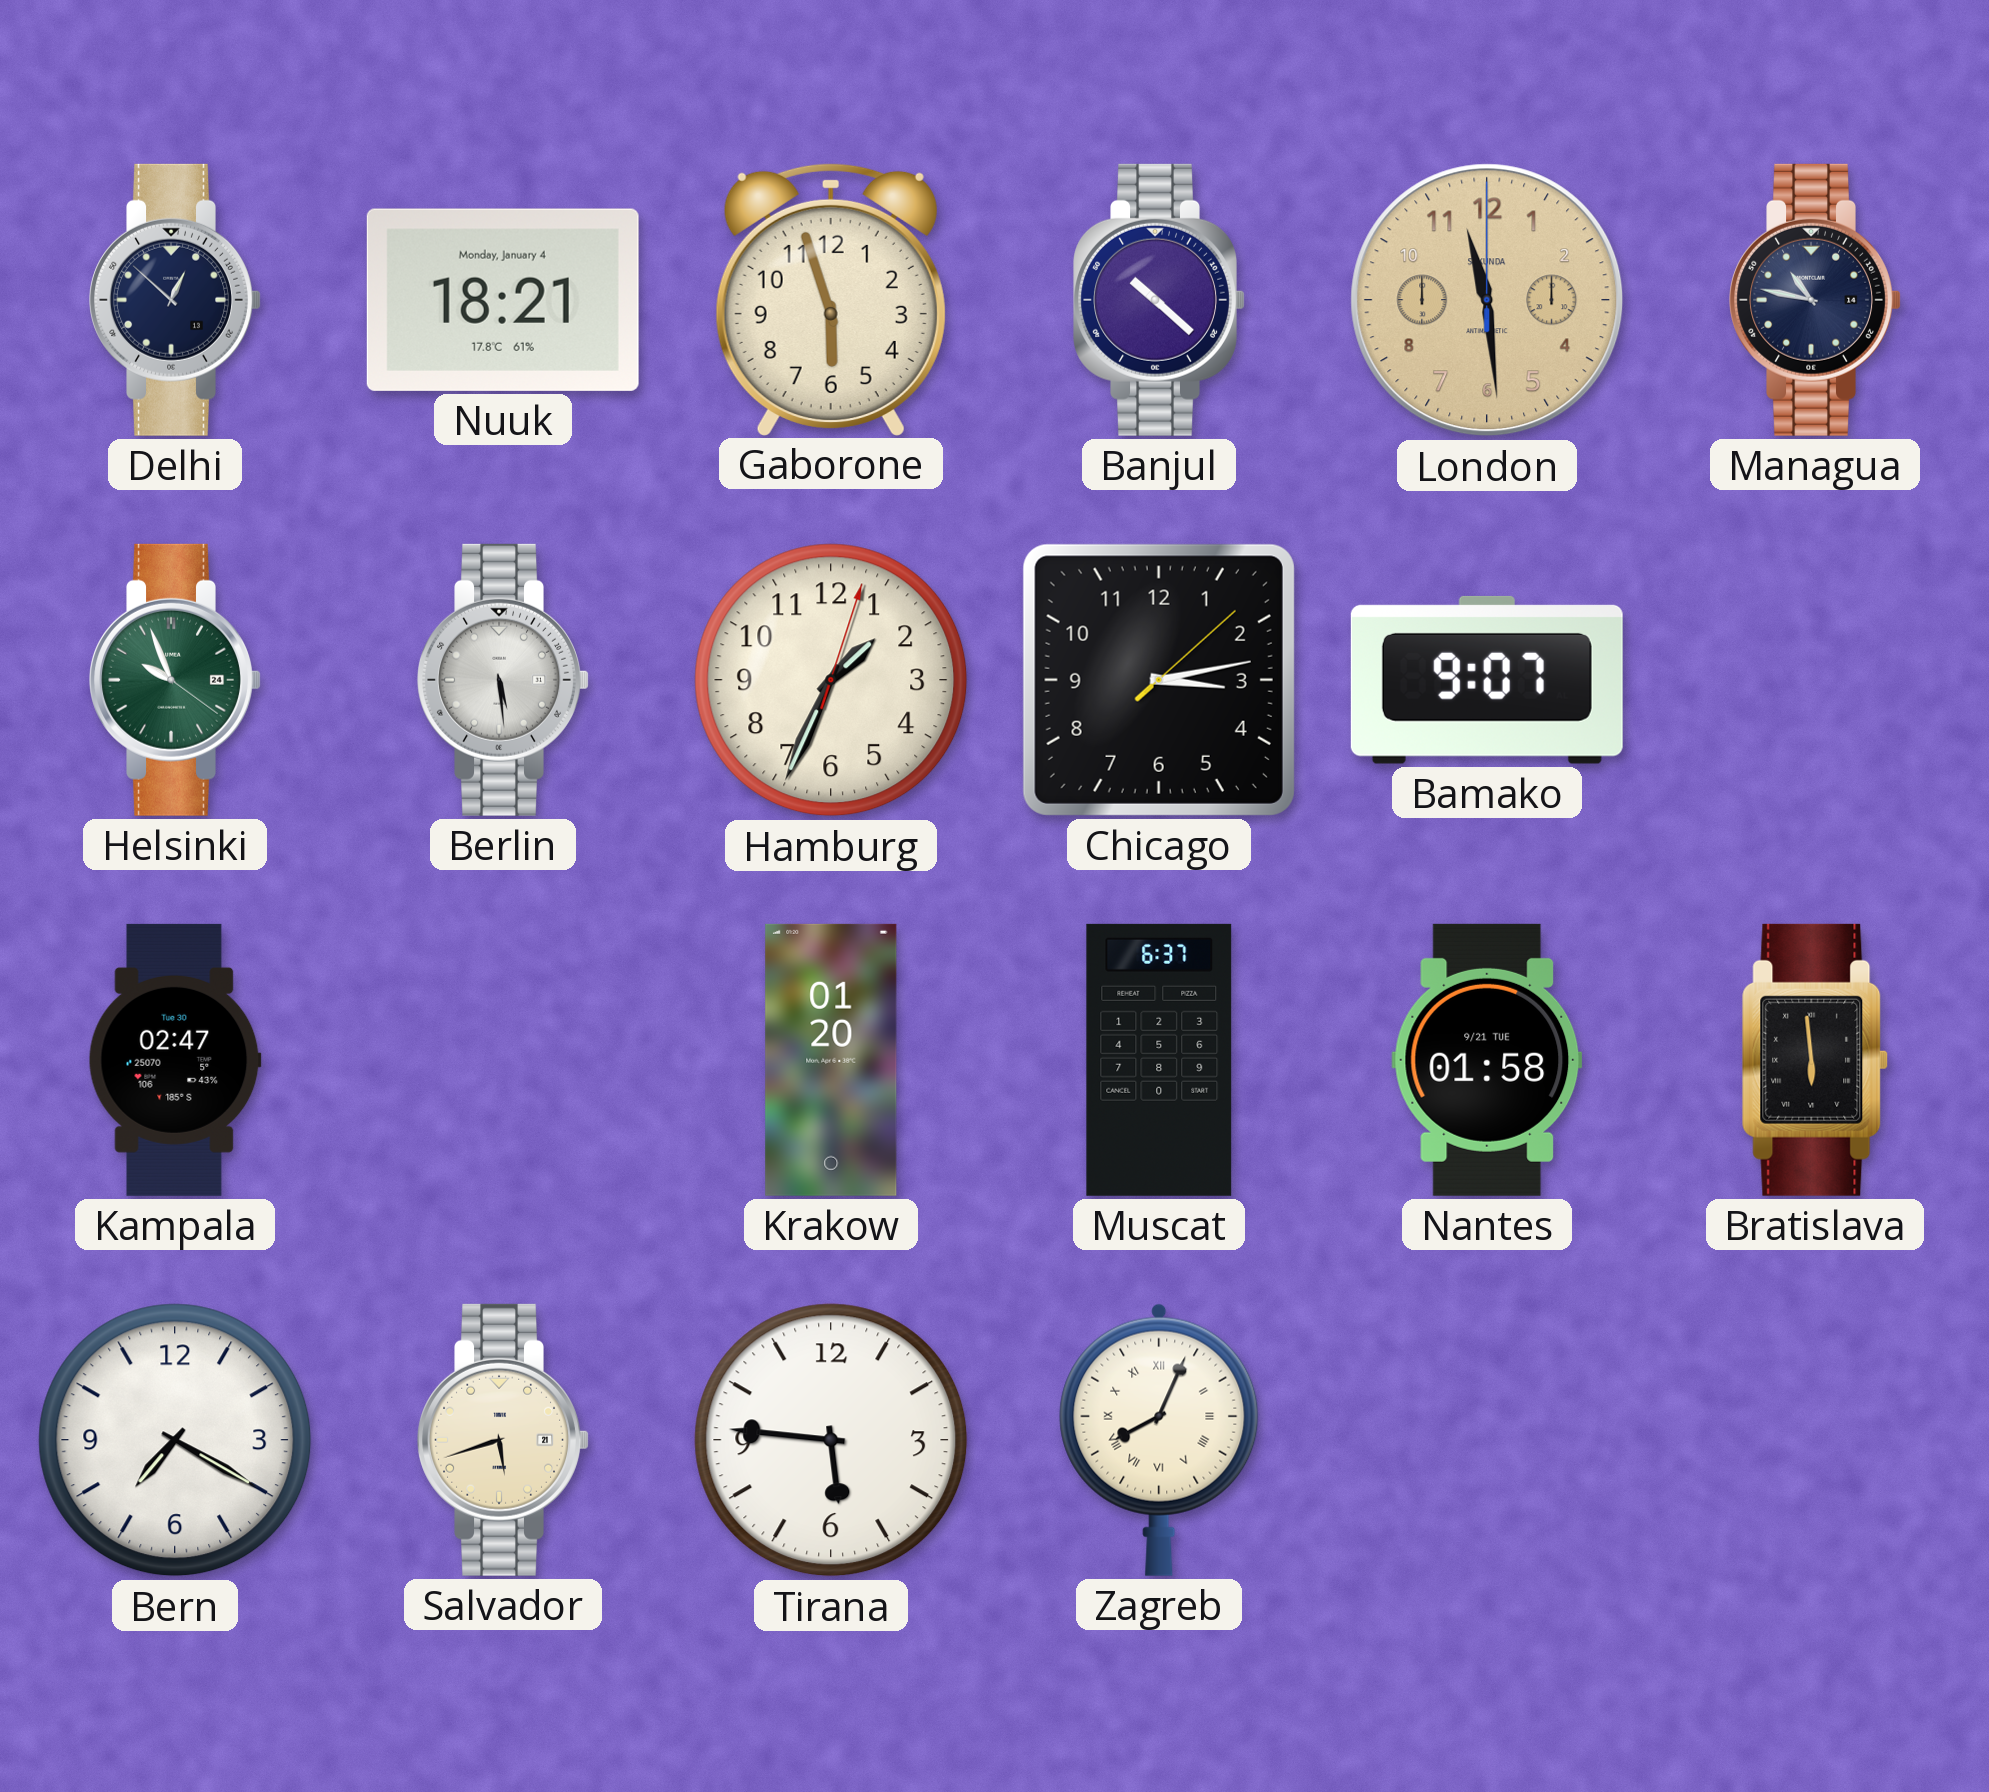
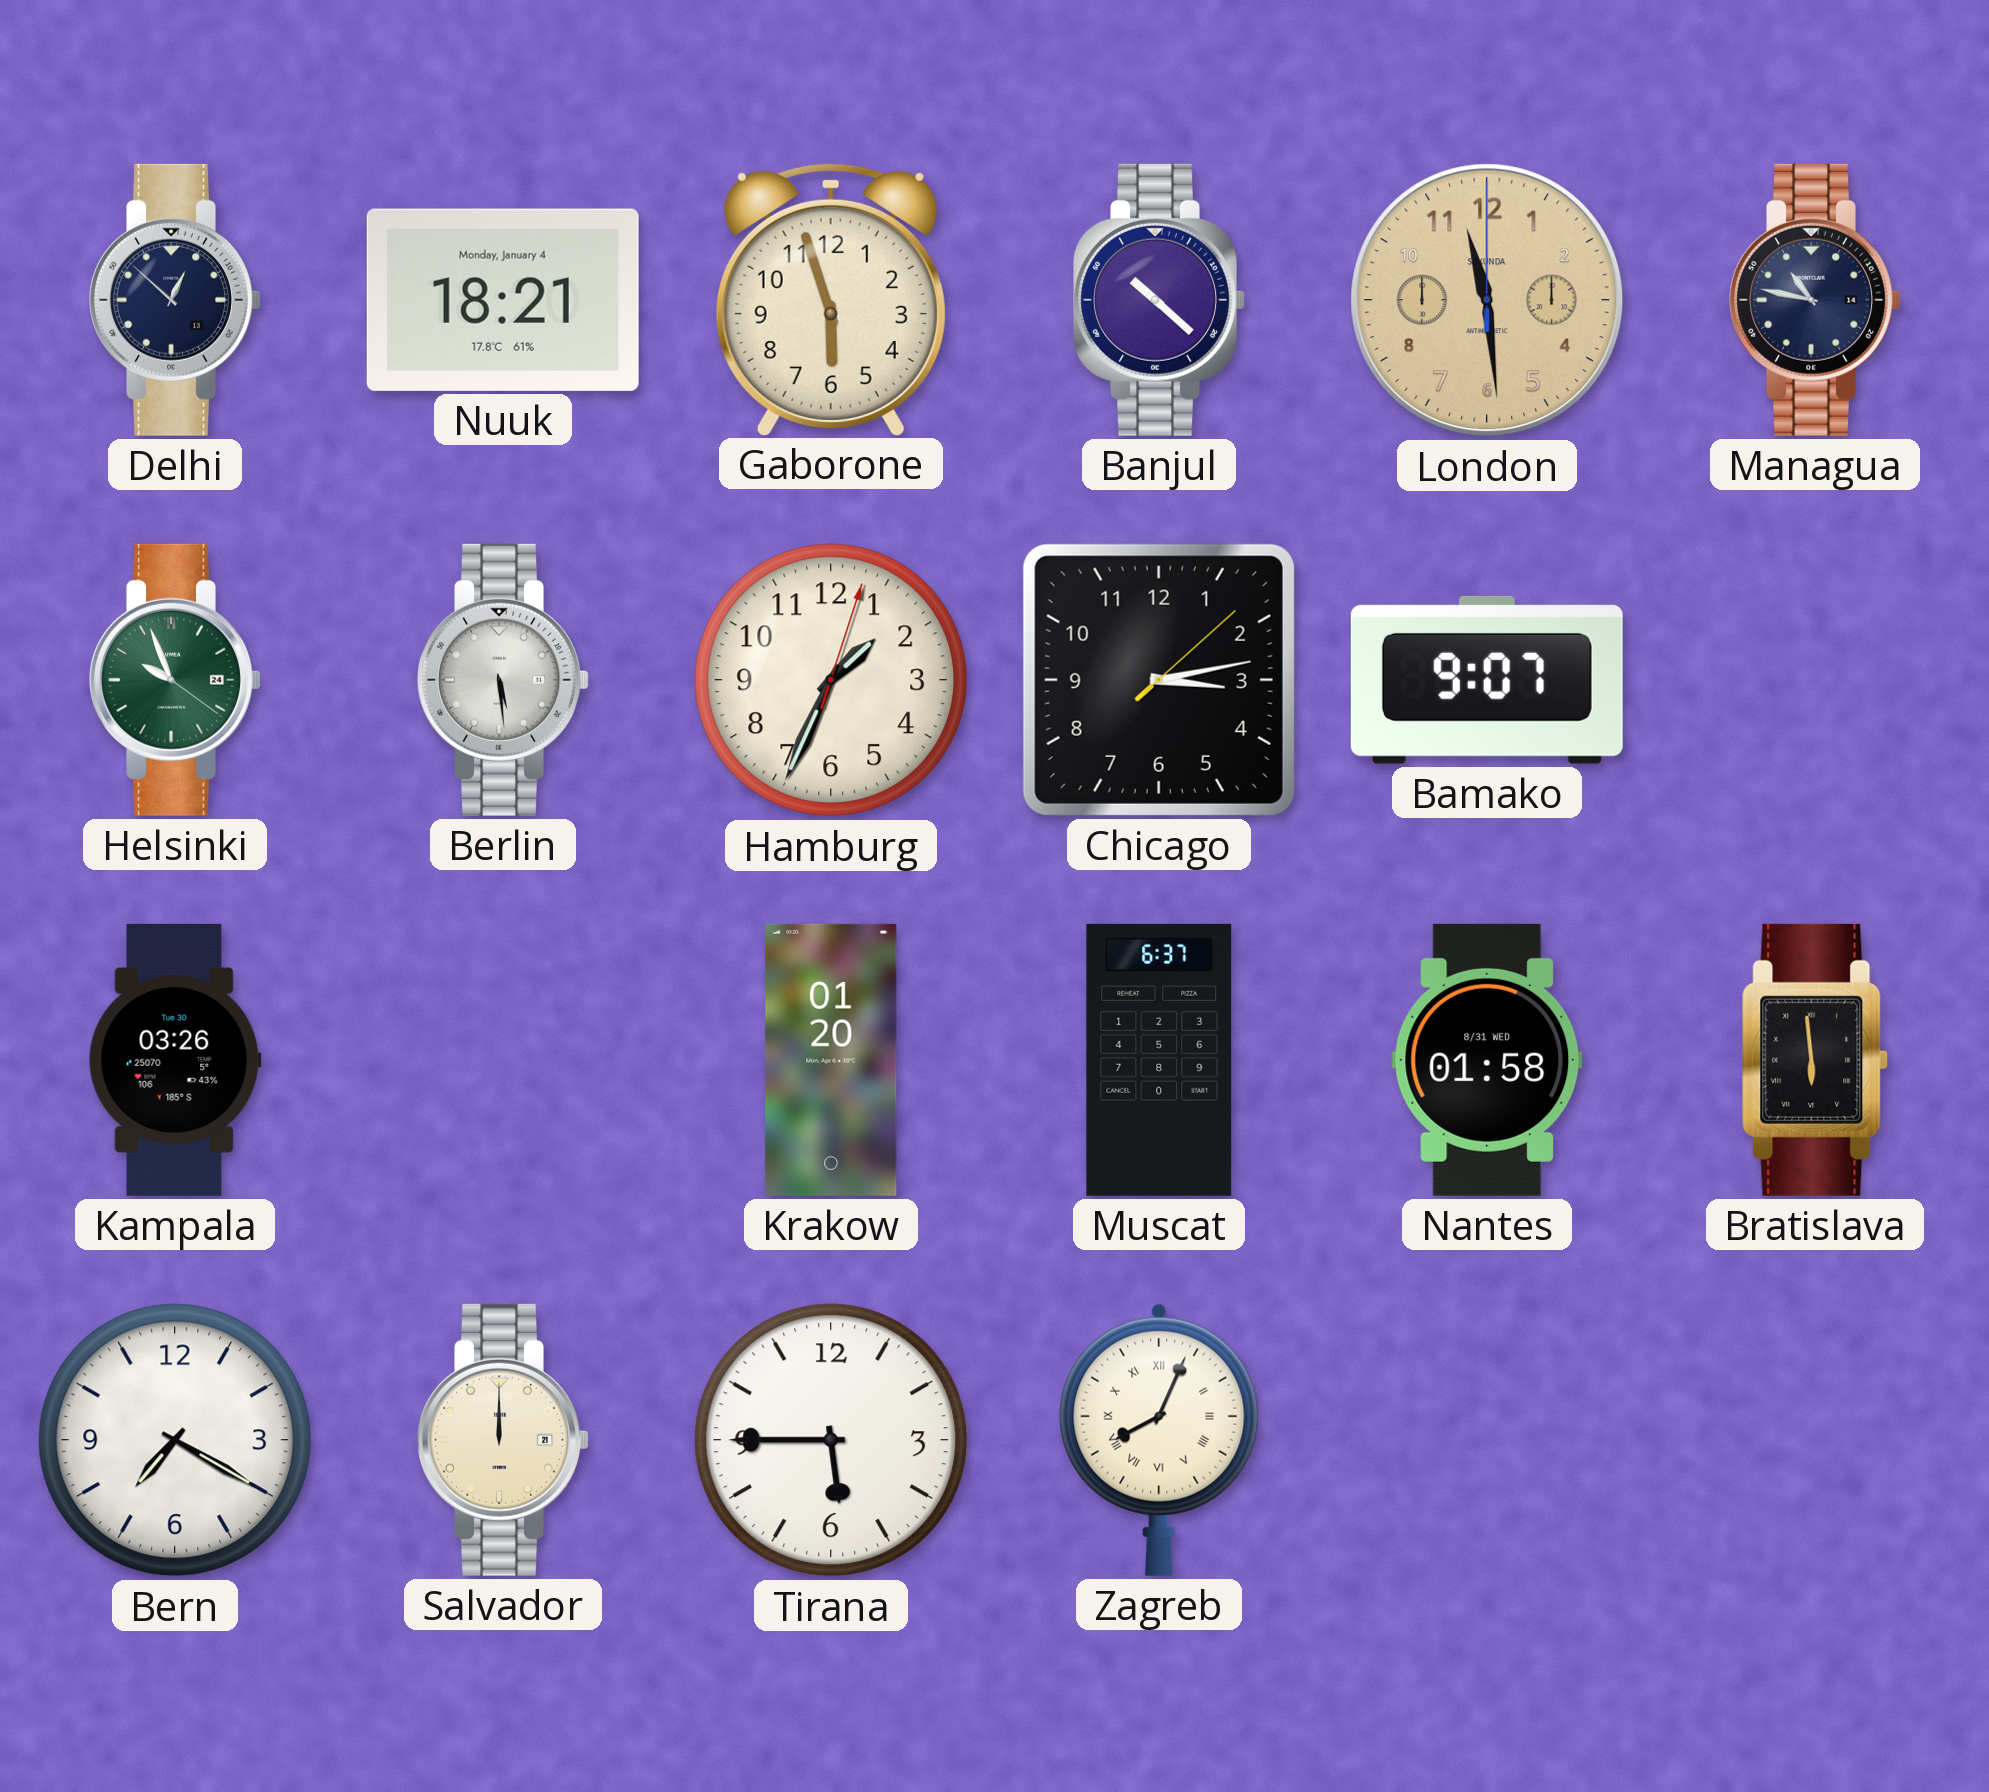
Kampala: 02:47 -> 03:26 (175, 1060)
Nantes date: 9/21 TUE -> 8/31 WED (1487, 1060)
Salvador: 5:42 -> 12:00 (503, 1440)
Tirana: 5:46 -> 5:45 (831, 1440)
